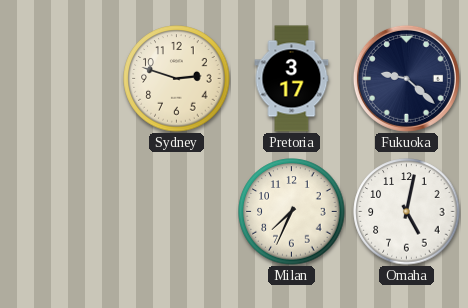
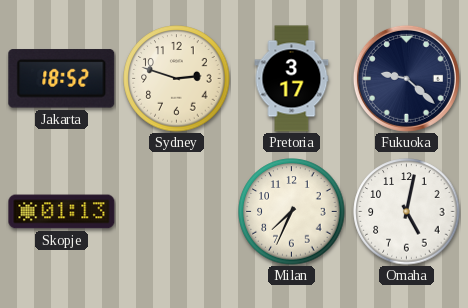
Jakarta: none -> 18:52 (62, 79)
Skopje: none -> 01:13 (62, 212)
